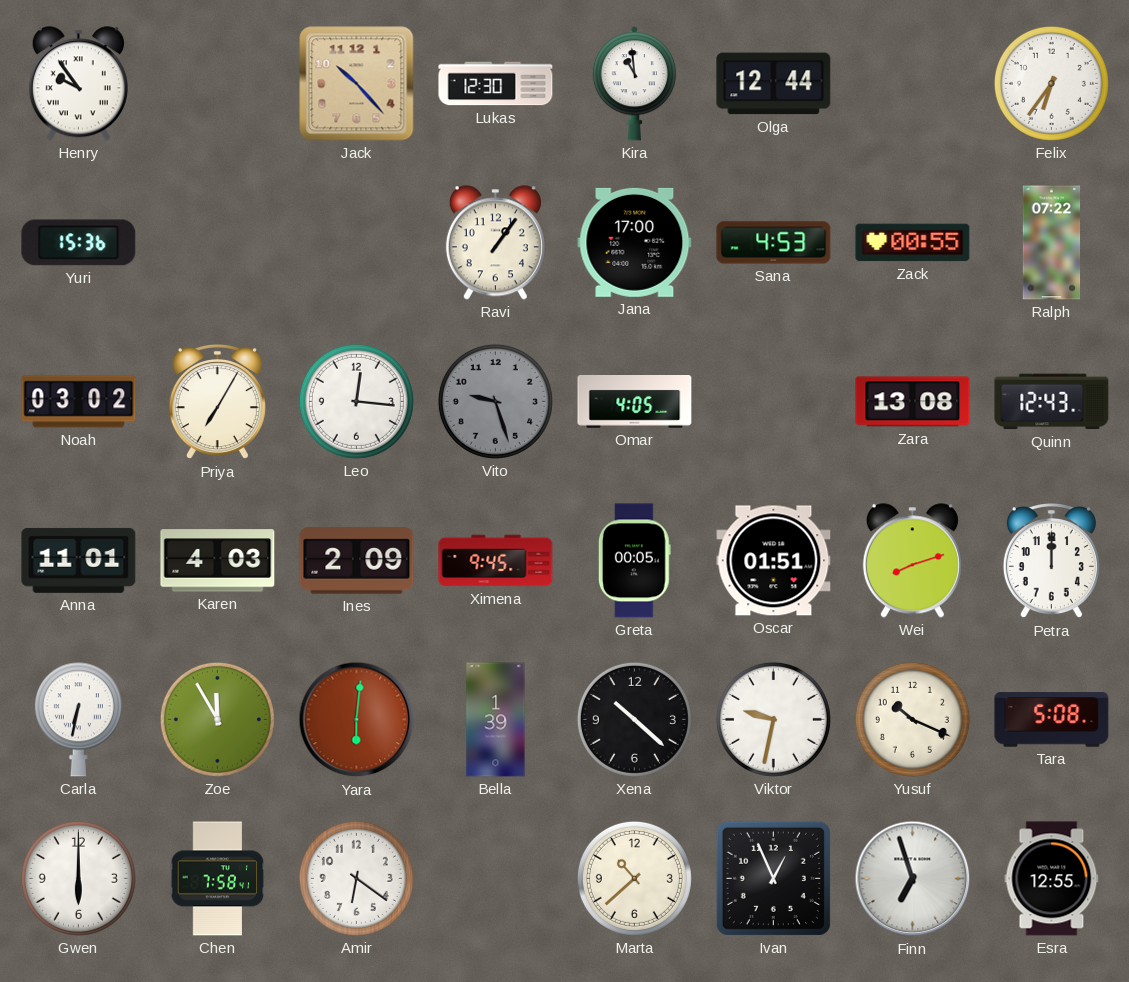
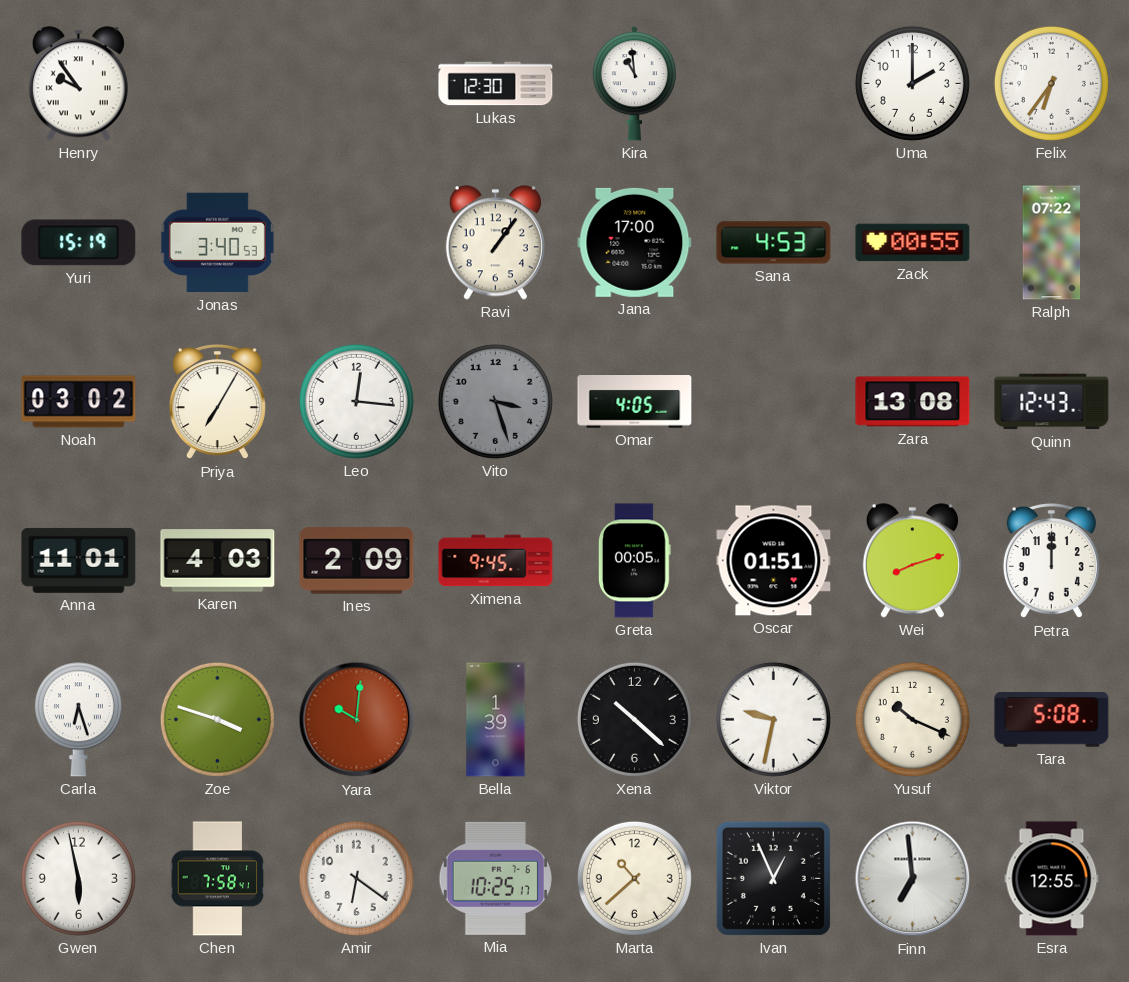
Jack: 10:23 -> none (357, 84)
Olga: 12:44 -> none (774, 84)
Uma: none -> 2:00 (912, 83)
Yuri: 15:36 -> 15:19 (79, 243)
Jonas: none -> 3:40 (217, 243)
Vito: 9:27 -> 3:27 (495, 401)
Carla: 6:32 -> 6:27 (78, 720)
Zoe: 11:55 -> 3:48 (217, 719)
Yara: 6:01 -> 10:01 (357, 720)
Gwen: 6:00 -> 5:58 (78, 878)
Mia: none -> 10:25 (495, 878)
Finn: 6:57 -> 6:59 (913, 879)
